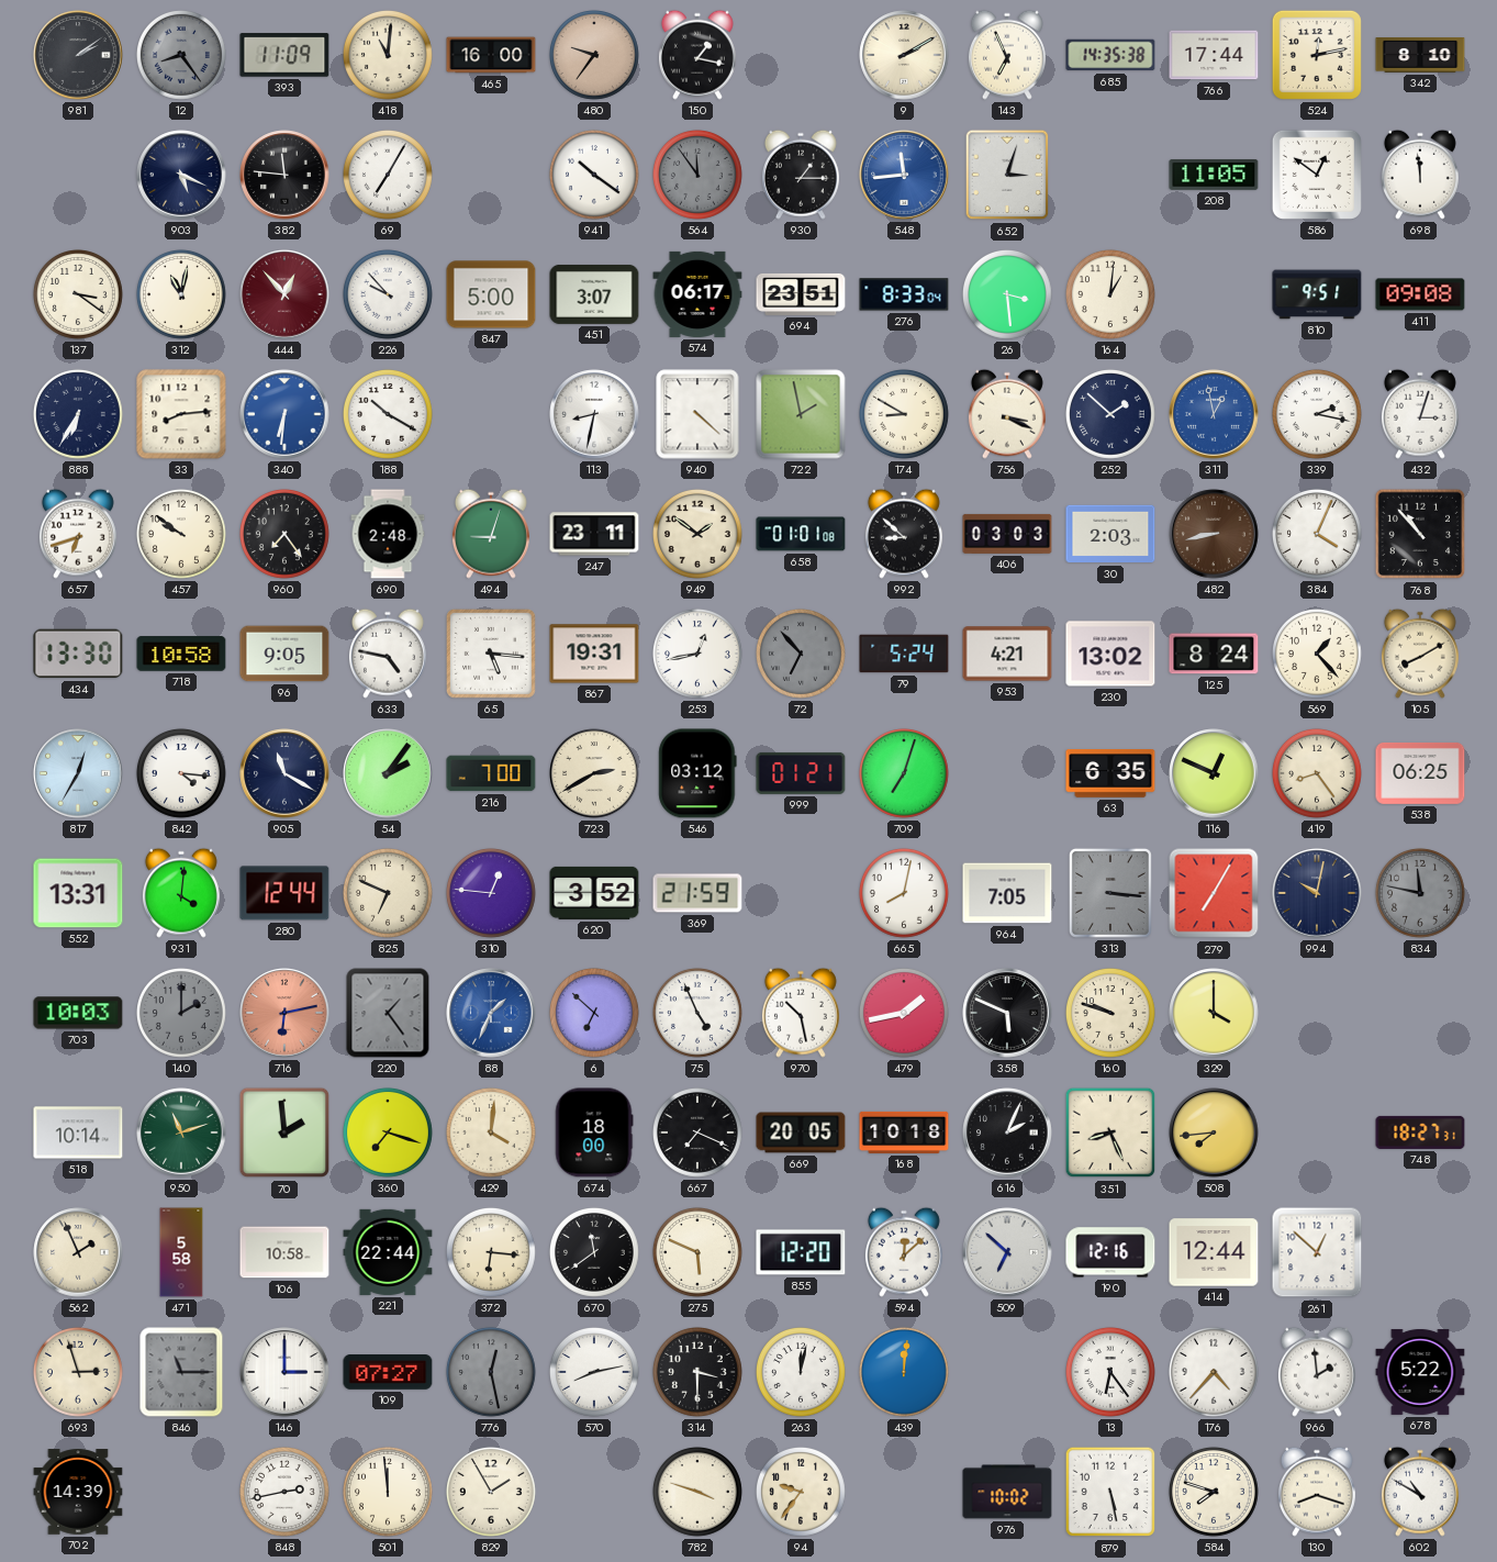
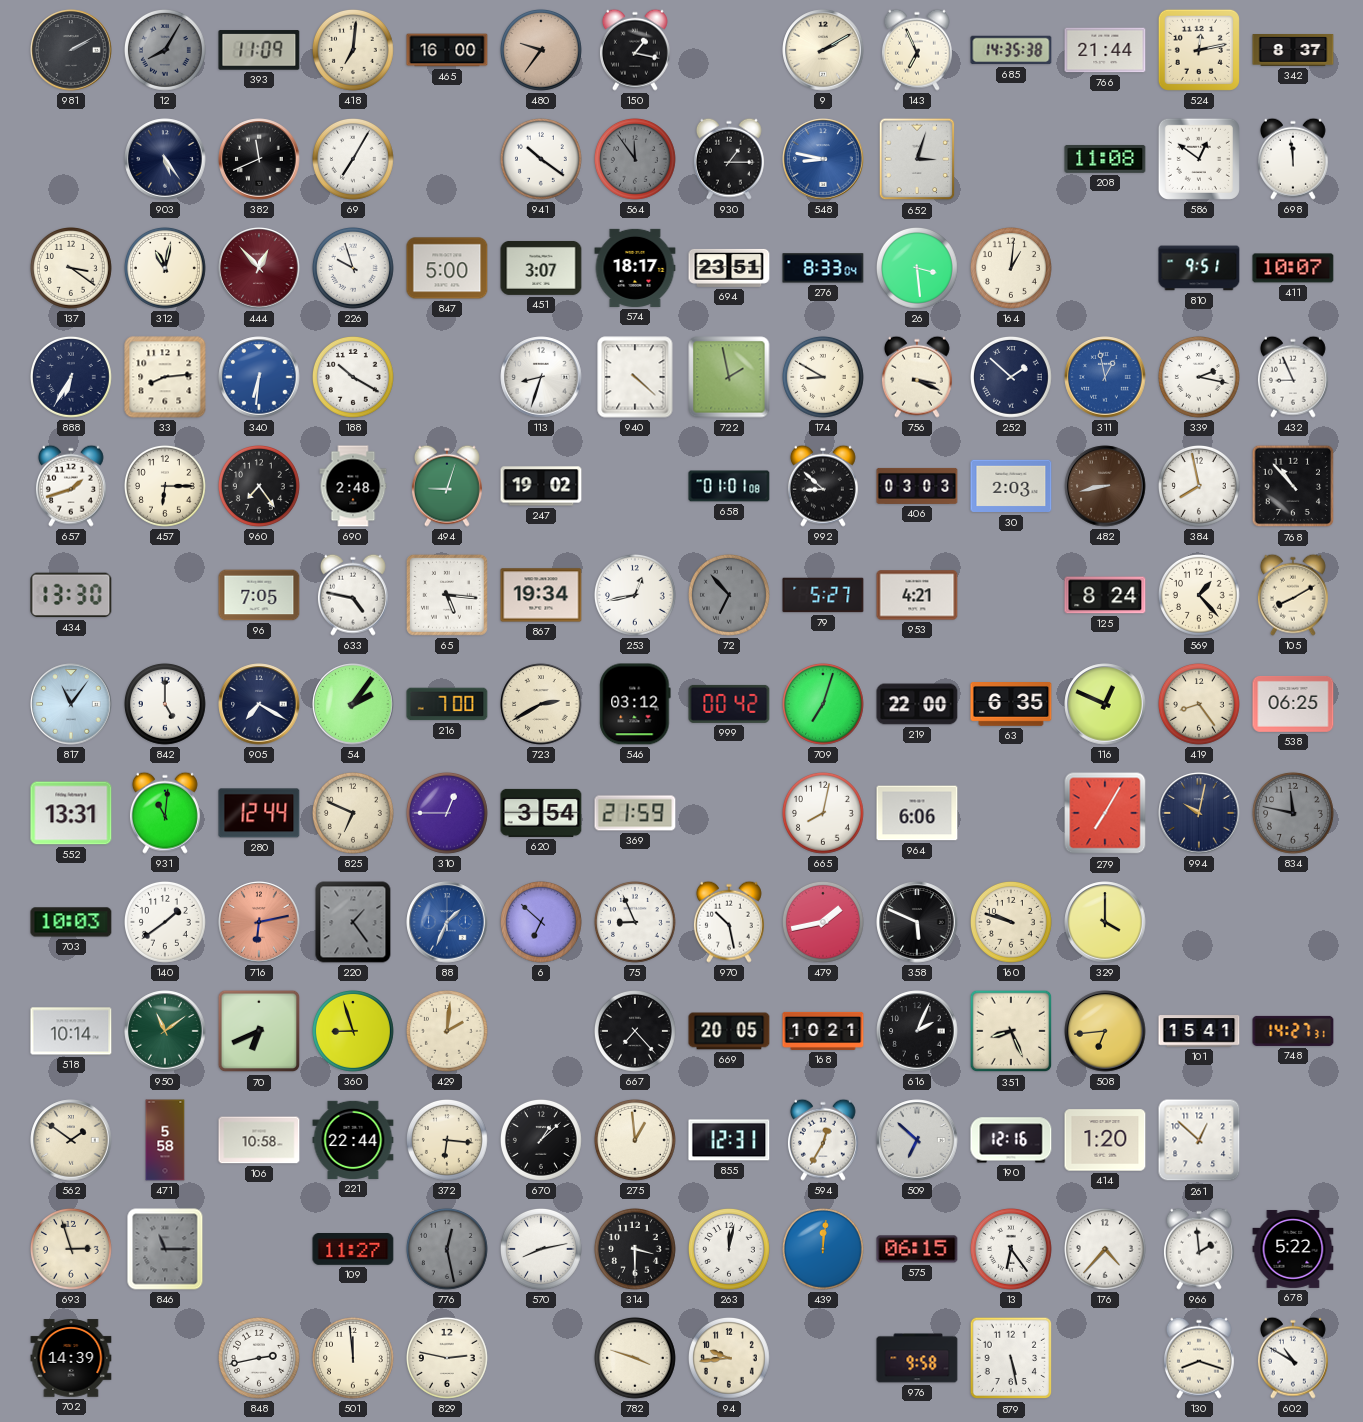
981: 2:09 -> 2:10 (71, 50)
12: 8:24 -> 8:05 (165, 50)
418: 11:01 -> 7:01 (353, 50)
766: 17:44 -> 21:44 (1105, 50)
342: 8:10 -> 8:37 (1293, 51)
903: 5:19 -> 5:24 (165, 159)
382: 11:46 -> 11:41 (259, 159)
548: 11:44 -> 8:47 (823, 159)
208: 11:05 -> 11:08 (1105, 159)
226: 9:53 -> 9:57 (353, 268)
574: 06:17 -> 18:17 (635, 268)
411: 09:08 -> 10:07 (1293, 268)
113: 8:32 -> 8:33 (541, 377)
432: 3:03 -> 8:56 (1293, 377)
657: 6:42 -> 1:42 (71, 486)
457: 9:51 -> 6:15 (165, 486)
247: 23:11 -> 19:02 (541, 486)
949: 1:51 -> none (697, 534)
384: 4:04 -> 7:58 (1199, 486)
718: 10:58 -> none (181, 654)
96: 9:05 -> 7:05 (259, 595)
867: 19:31 -> 19:34 (541, 595)
79: 5:24 -> 5:27 (823, 595)
230: 13:02 -> none (1110, 654)
817: 12:35 -> 11:06 (71, 704)
842: 4:16 -> 5:00 (165, 704)
905: 11:20 -> 7:20 (259, 704)
999: 01:21 -> 00:42 (729, 704)
219: none -> 22:00 (917, 704)
931: 4:01 -> 11:01 (165, 813)
310: 12:46 -> 12:45 (447, 813)
620: 3:52 -> 3:54 (541, 813)
964: 7:05 -> 6:06 (917, 813)
313: 3:16 -> none (1110, 893)
140: 2:00 -> 1:39 (165, 922)
140 dial: grey -> white (165, 922)
75: 4:56 -> 8:56 (635, 922)
950: 11:12 -> 11:09 (165, 1031)
70: 1:59 -> 6:41 (259, 1031)
360: 7:18 -> 8:57 (353, 1031)
429: 4:01 -> 2:01 (447, 1031)
674: 18:00 -> none (594, 1133)
667: 7:19 -> 7:23 (635, 1031)
168: 10:18 -> 10:21 (823, 1031)
508: 7:44 -> 6:44 (1105, 1031)
101: none -> 15:41 (1199, 1031)
748: 18:27 -> 14:27 (1293, 1031)
562: 1:56 -> 1:51 (71, 1140)
670: 11:39 -> 1:08 (541, 1140)
275: 5:49 -> 12:59 (635, 1140)
855: 12:20 -> 12:31 (729, 1140)
594: 12:08 -> 12:35 (823, 1140)
414: 12:44 -> 1:20 (1105, 1140)
146: 3:00 -> none (284, 1372)
109: 07:27 -> 11:27 (353, 1249)
575: none -> 06:15 (917, 1249)
829: 1:55 -> 2:47 (447, 1358)
94: 9:36 -> 9:44 (729, 1358)
976: 10:02 -> 9:58 (917, 1358)
584: 7:48 -> none (1214, 1492)
